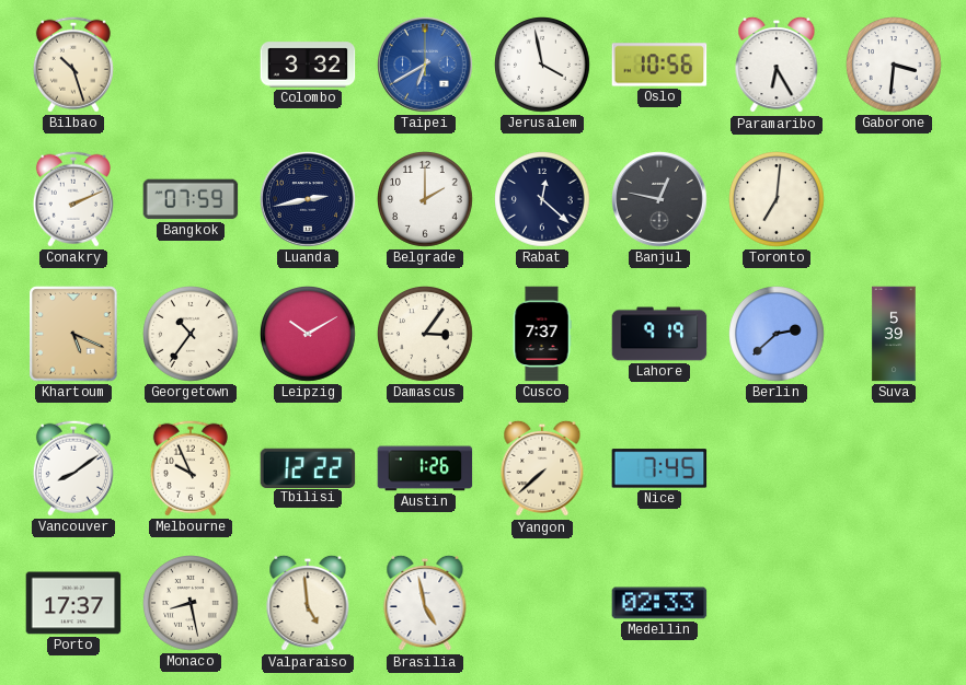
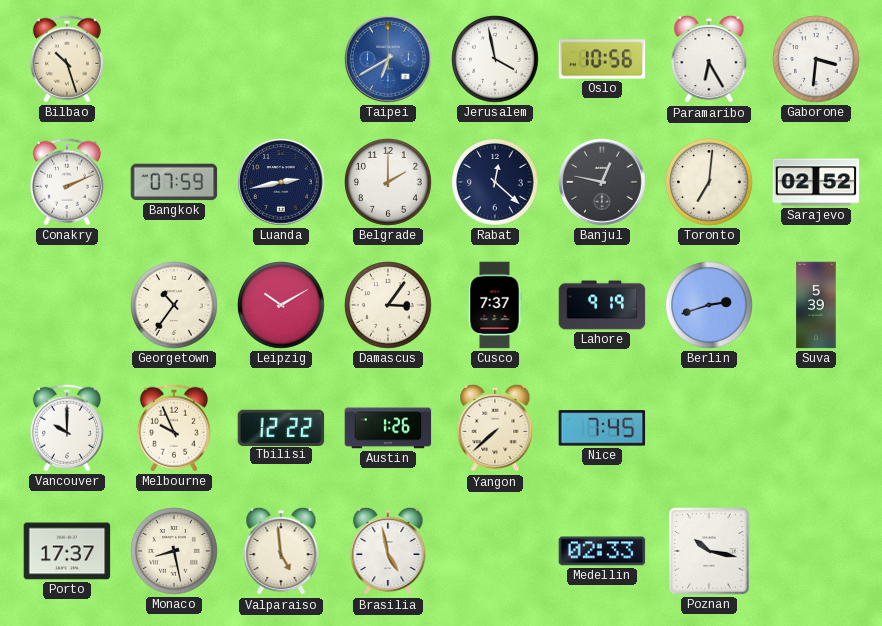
Colombo: 3:32 -> none (308, 65)
Sarajevo: none -> 02:52 (816, 182)
Khartoum: 5:19 -> none (73, 334)
Berlin: 2:38 -> 2:42 (710, 306)
Vancouver: 8:09 -> 10:00 (67, 428)
Poznan: none -> 10:17 (709, 551)
